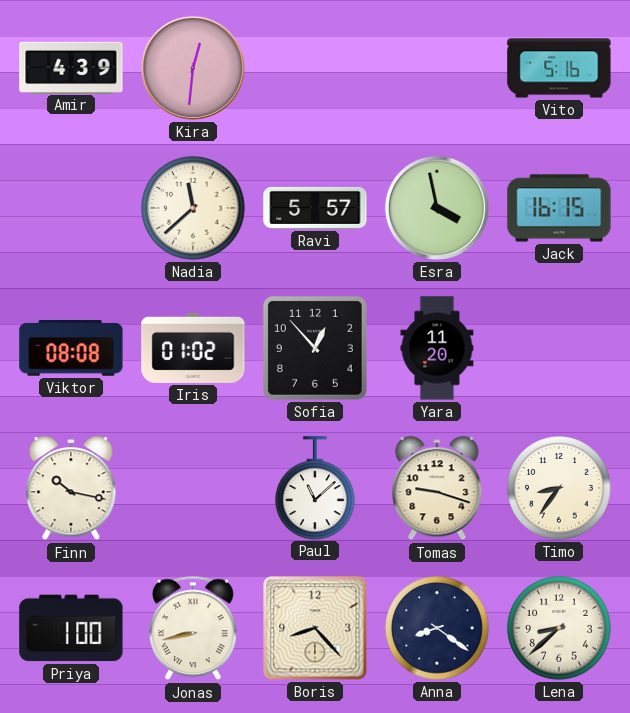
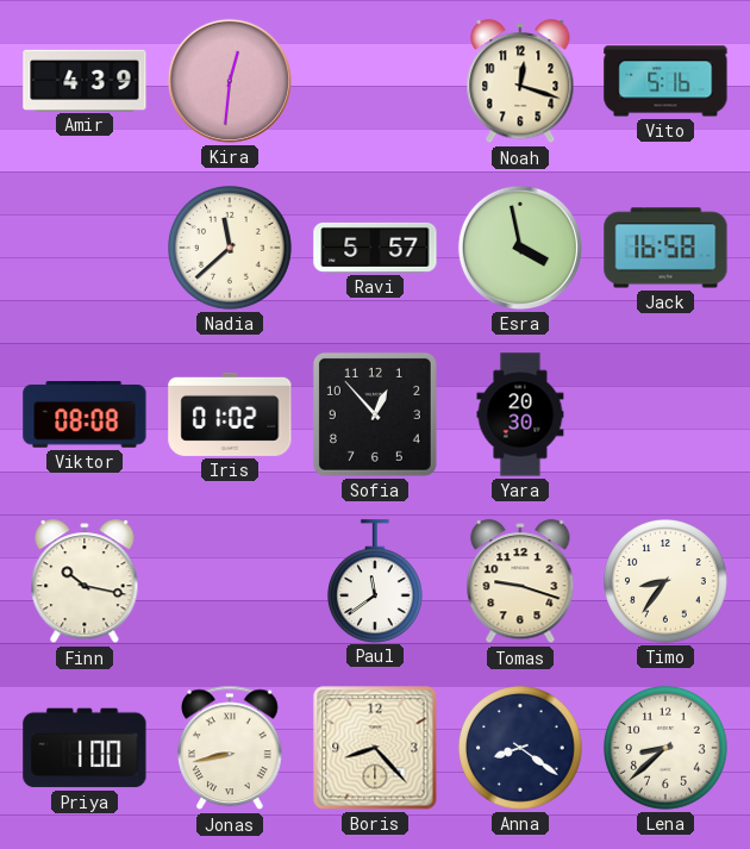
Noah: none -> 12:18 (520, 82)
Jack: 16:15 -> 16:58 (665, 248)
Yara: 11:20 -> 20:30 (520, 414)
Paul: 11:08 -> 11:39 (375, 581)
